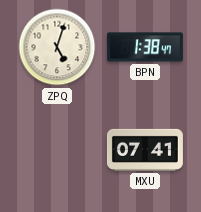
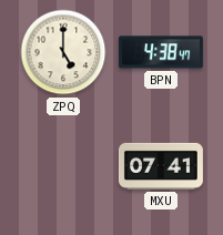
ZPQ: 5:03 -> 5:00 (63, 52)
BPN: 1:38 -> 4:38 (161, 52)
